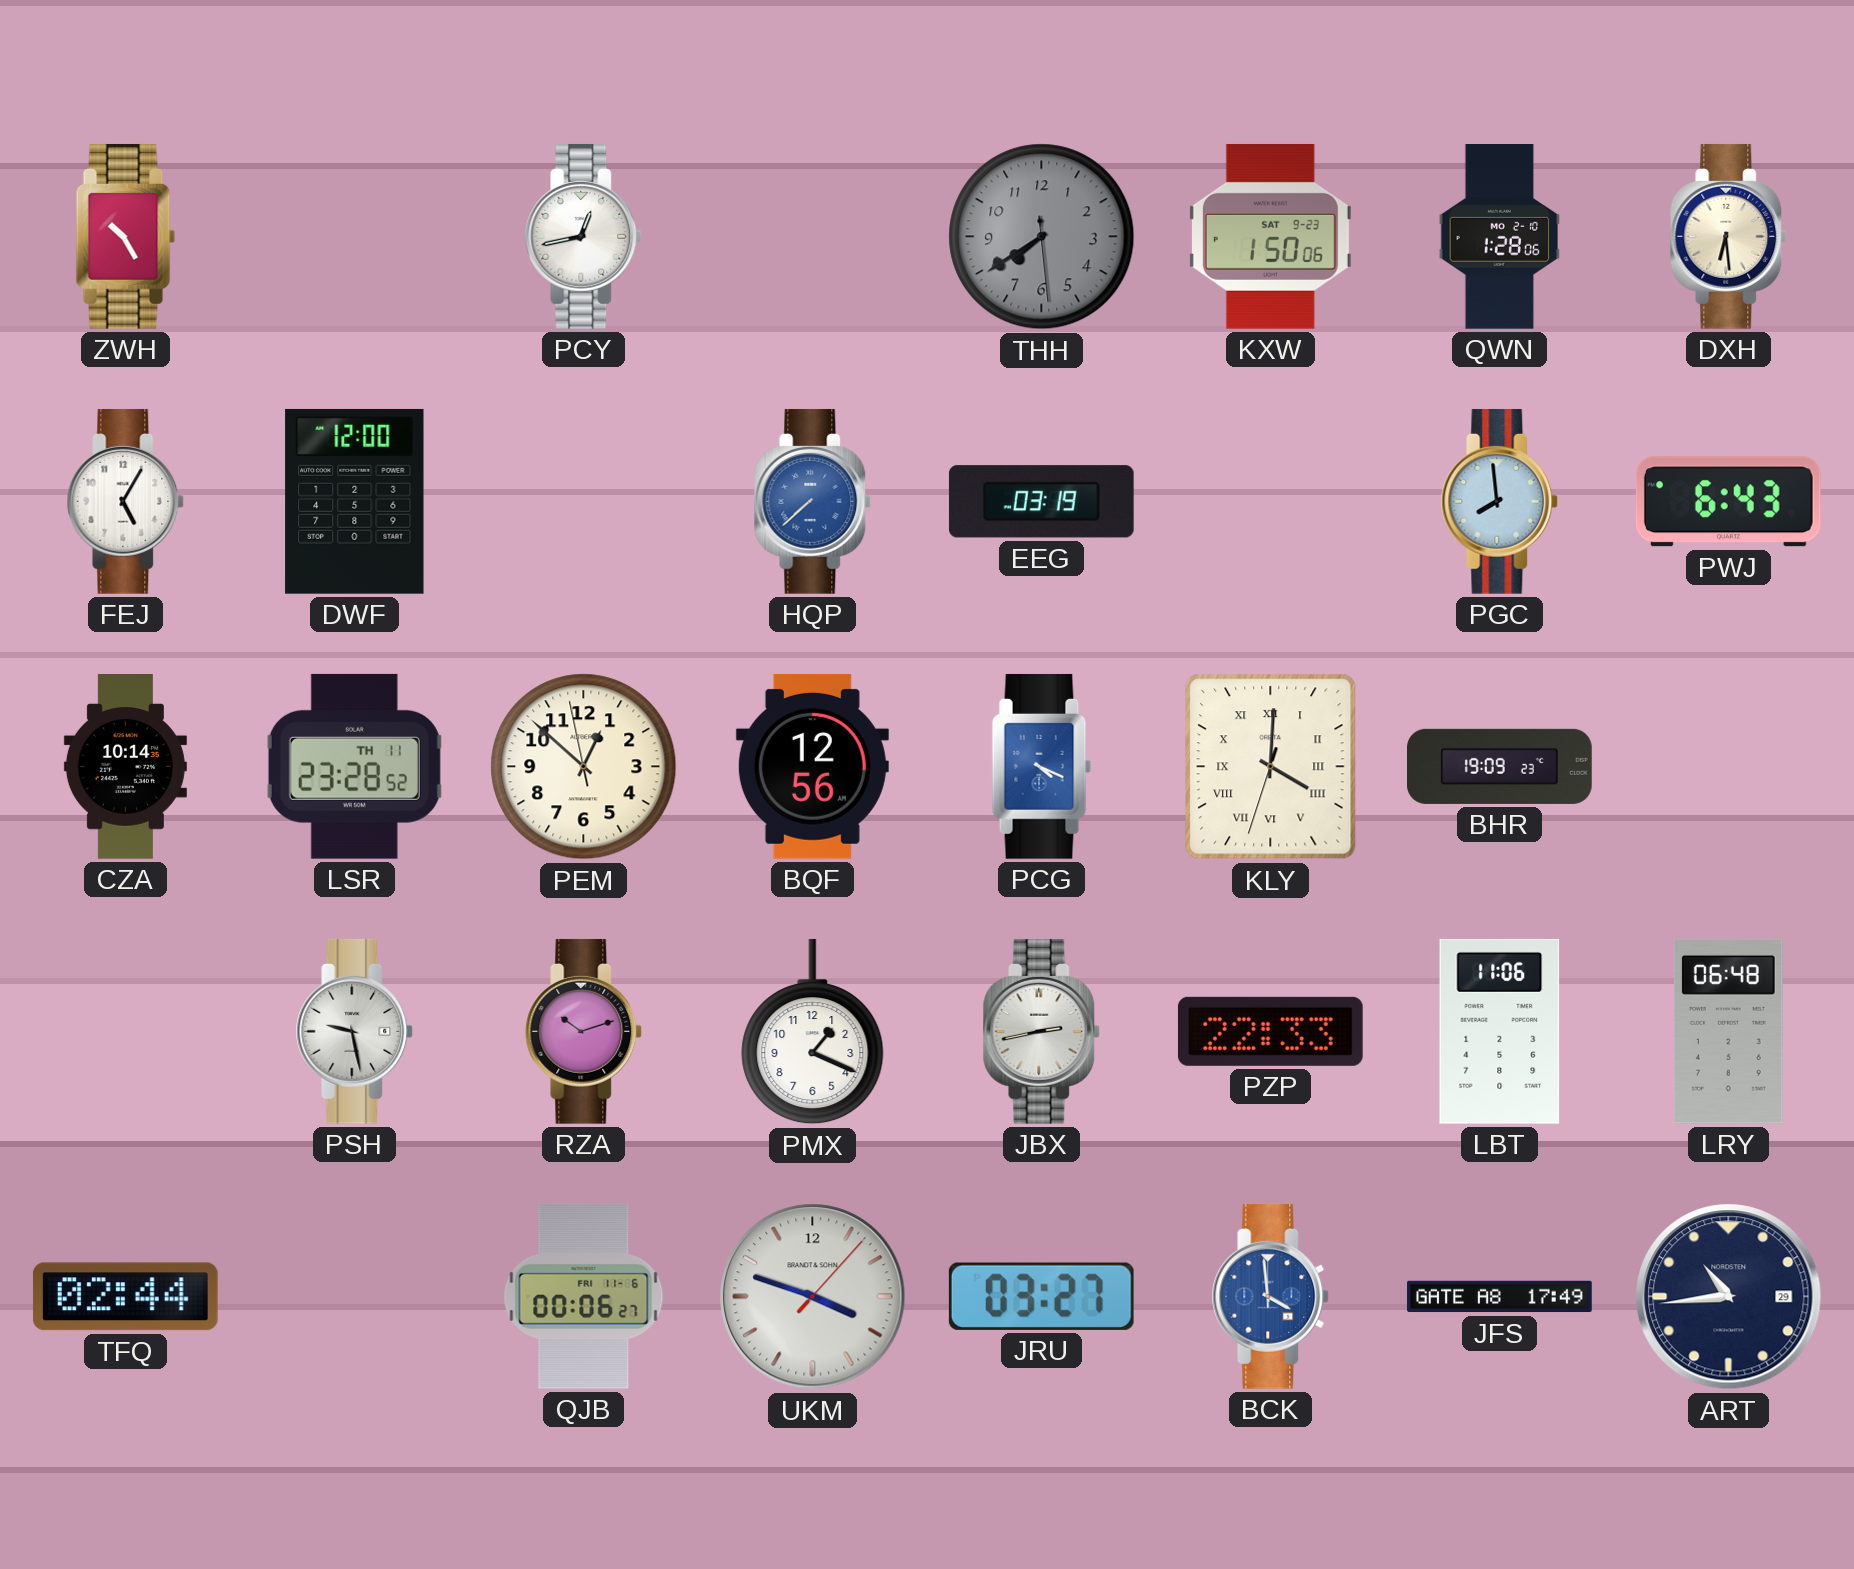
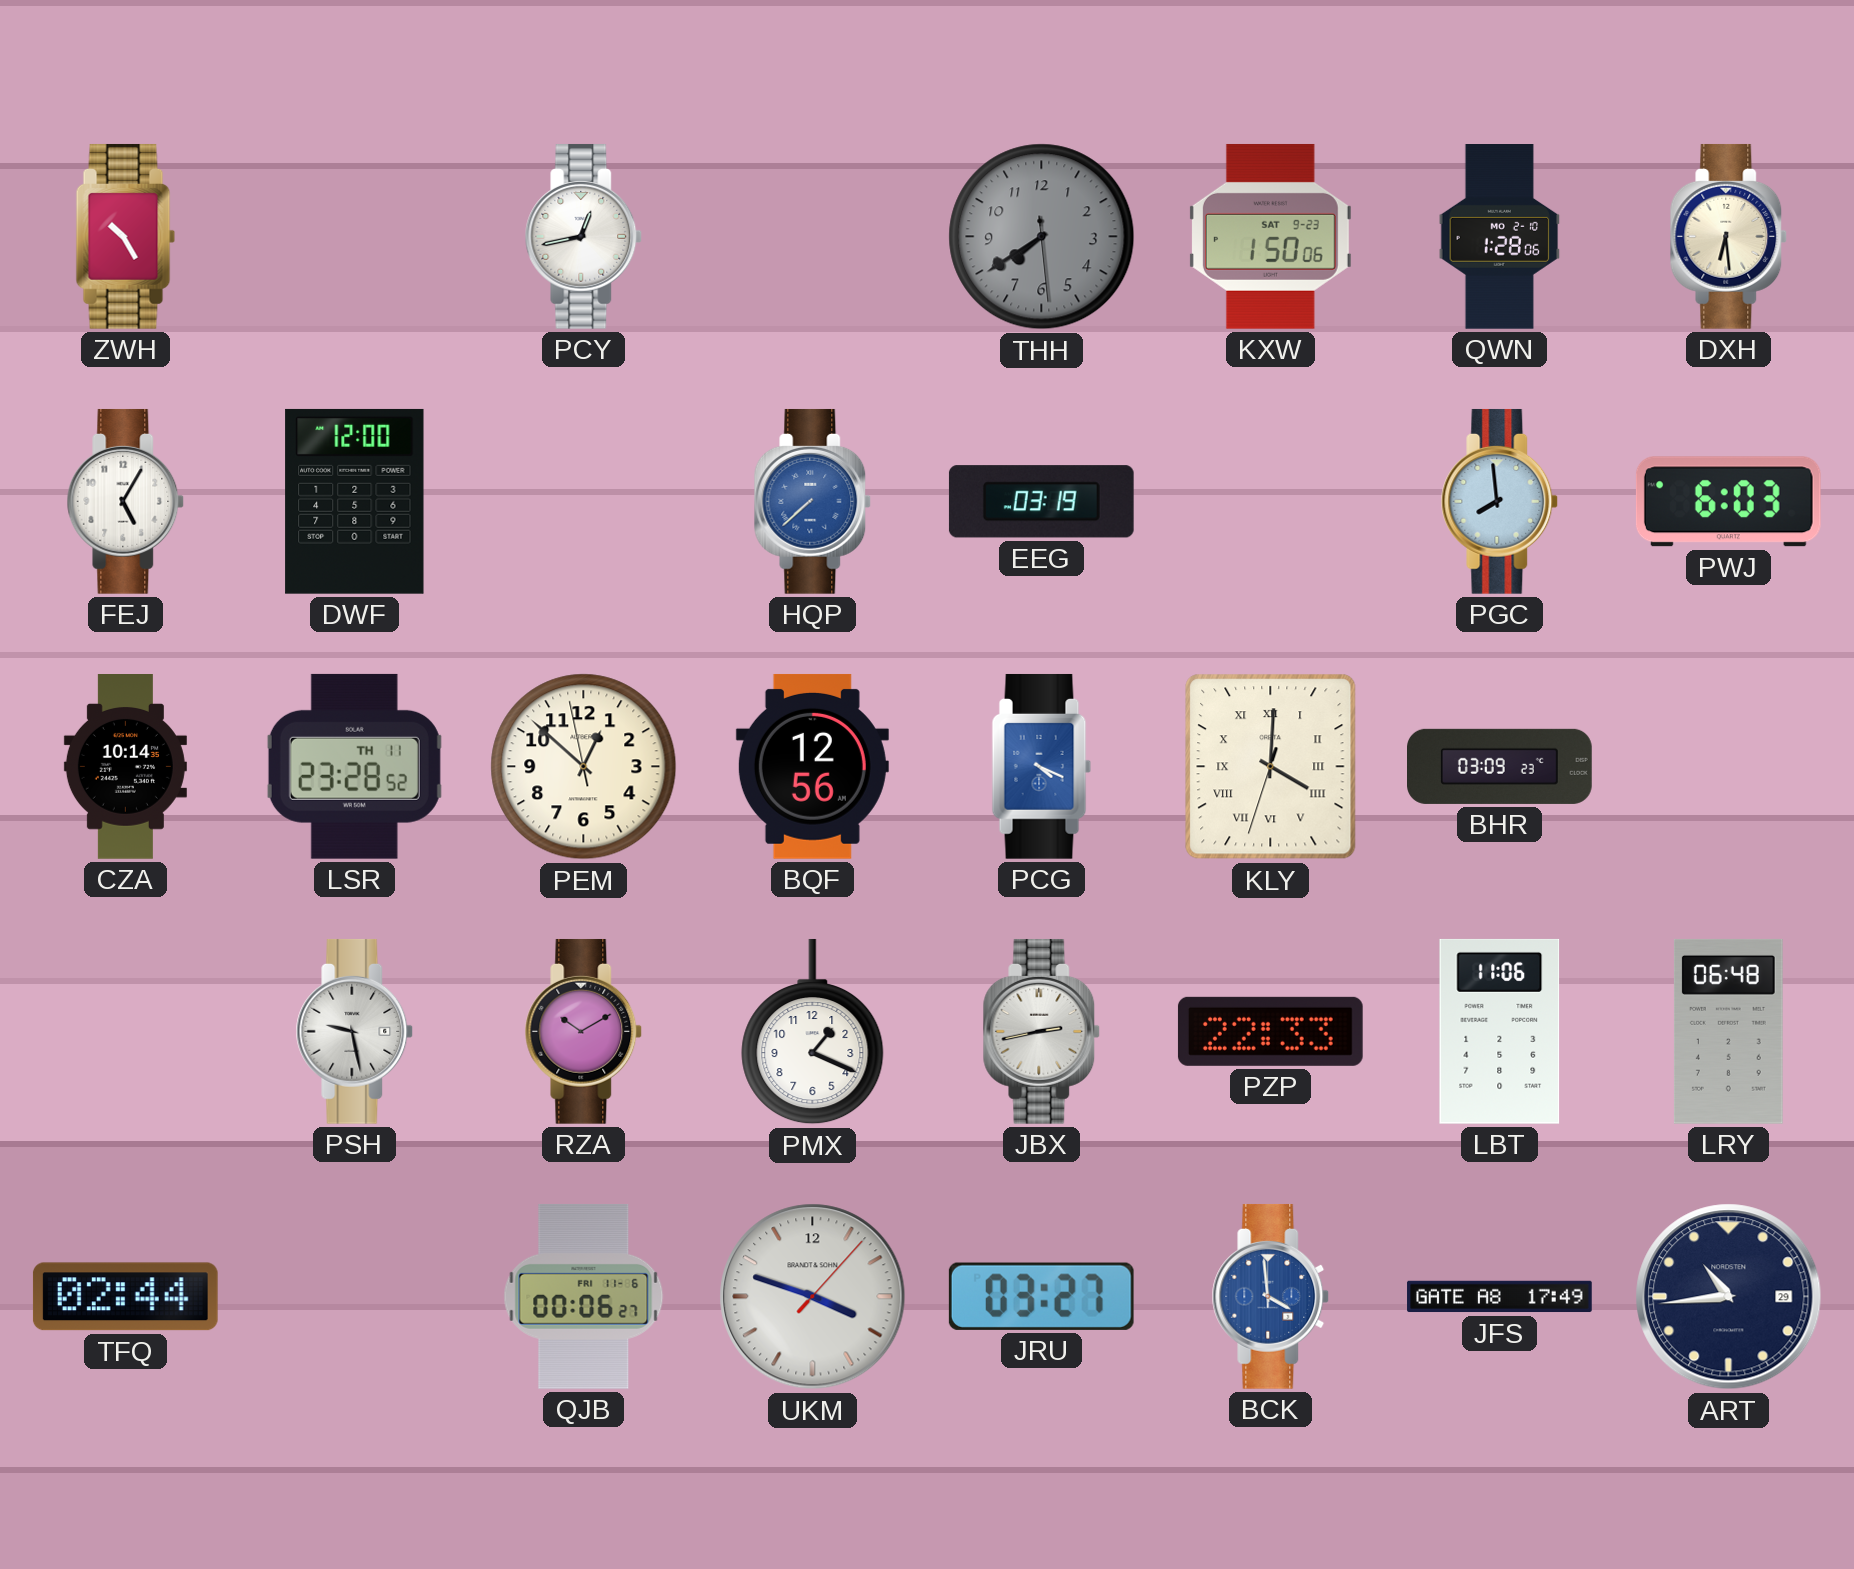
PWJ: 6:43 -> 6:03 (1728, 502)
BHR: 19:09 -> 03:09 (1500, 766)
RZA: 10:12 -> 10:10 (584, 1031)
